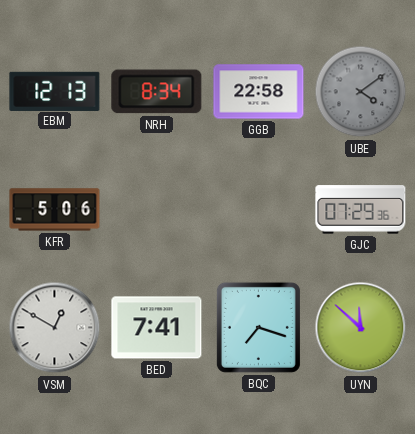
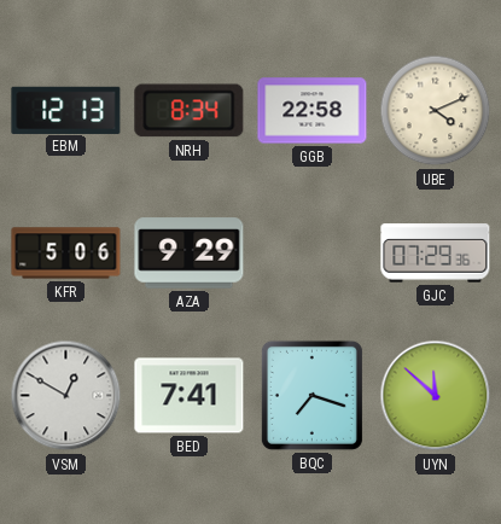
UBE: 4:09 -> 4:11 (436, 111)
UBE dial: grey -> cream (436, 111)
AZA: none -> 9:29 (190, 254)
